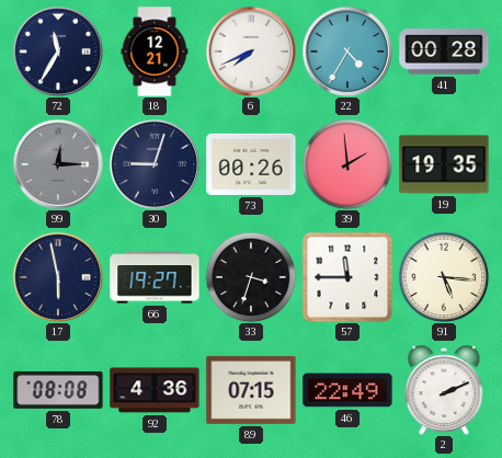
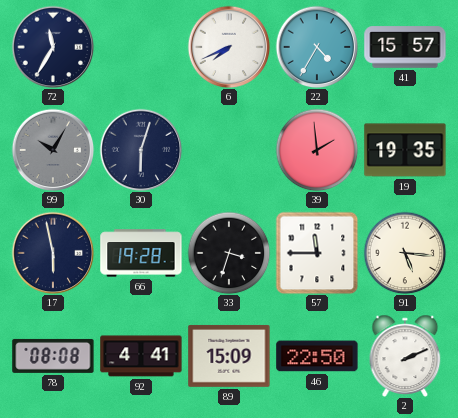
18: 12:21 -> none (155, 51)
41: 00:28 -> 15:57 (405, 47)
99: 12:15 -> 10:05 (53, 150)
30: 9:03 -> 6:03 (141, 150)
73: 00:26 -> none (251, 164)
66: 19:27 -> 19:28 (141, 253)
92: 4:36 -> 4:41 (141, 356)
89: 07:15 -> 15:09 (229, 356)
46: 22:49 -> 22:50 (317, 356)
